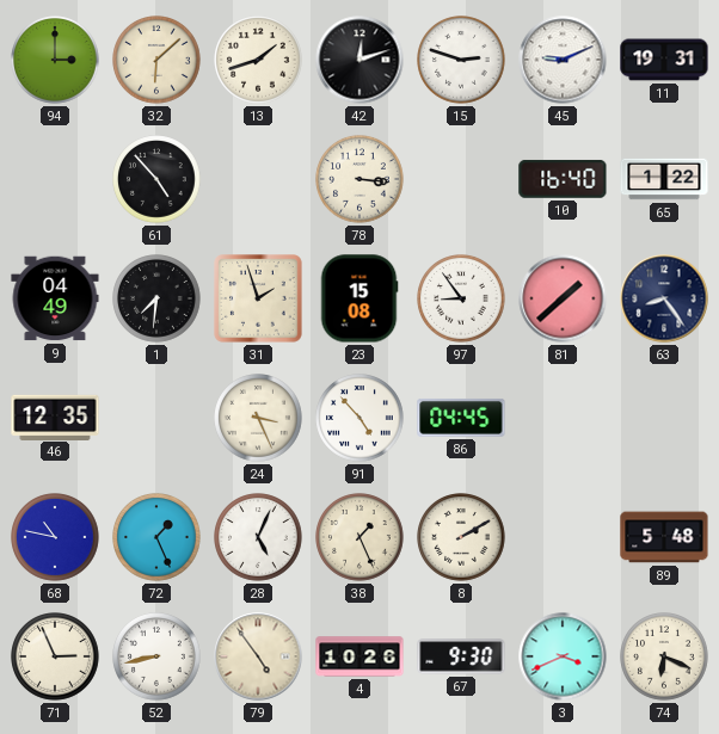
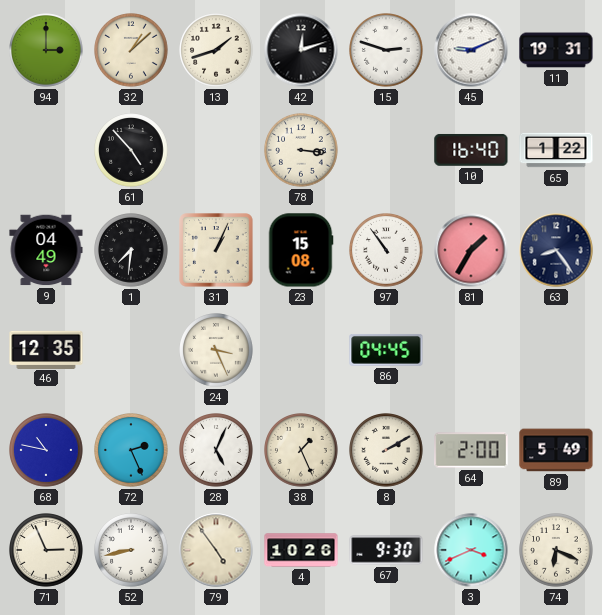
32: 6:08 -> 1:08 (131, 50)
31: 1:57 -> 1:04 (216, 250)
97: 8:54 -> 10:54 (386, 250)
81: 1:38 -> 1:35 (471, 250)
91: 4:53 -> none (359, 418)
72: 1:26 -> 2:26 (131, 450)
64: none -> 2:00 (471, 450)
89: 5:48 -> 5:49 (556, 450)
